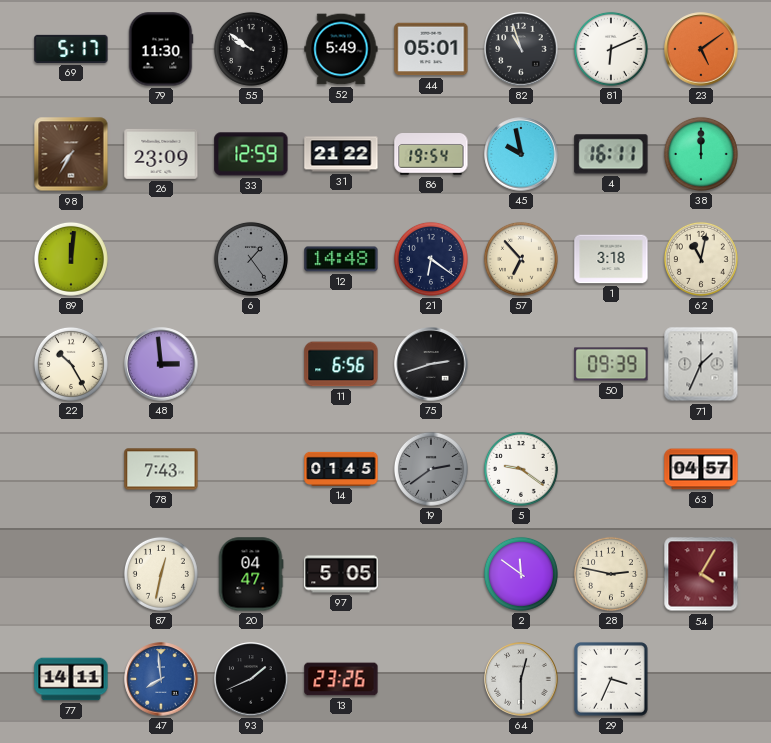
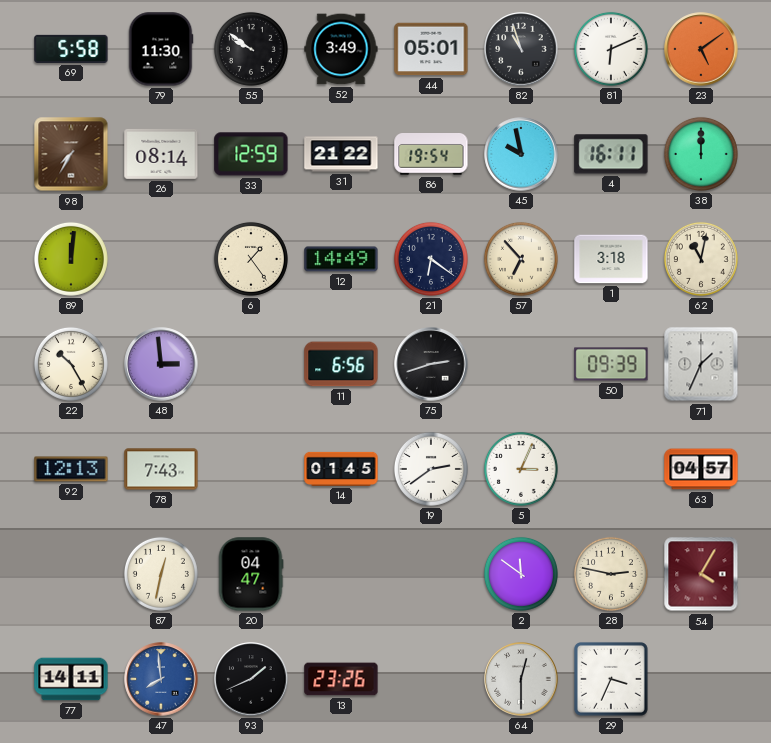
69: 5:17 -> 5:58 (71, 49)
52: 5:49 -> 3:49 (341, 49)
26: 23:09 -> 08:14 (161, 154)
6 dial: grey -> cream (251, 259)
12: 14:48 -> 14:49 (341, 259)
92: none -> 12:13 (71, 469)
19 dial: grey -> white (431, 469)
5: 9:21 -> 3:04 (521, 469)
97: 5:05 -> none (341, 574)
